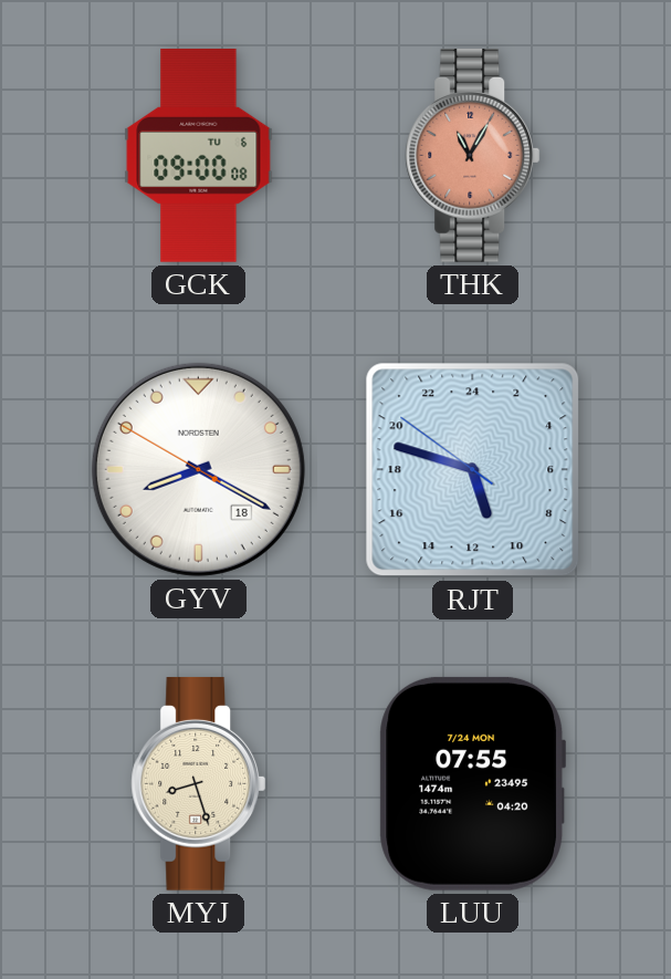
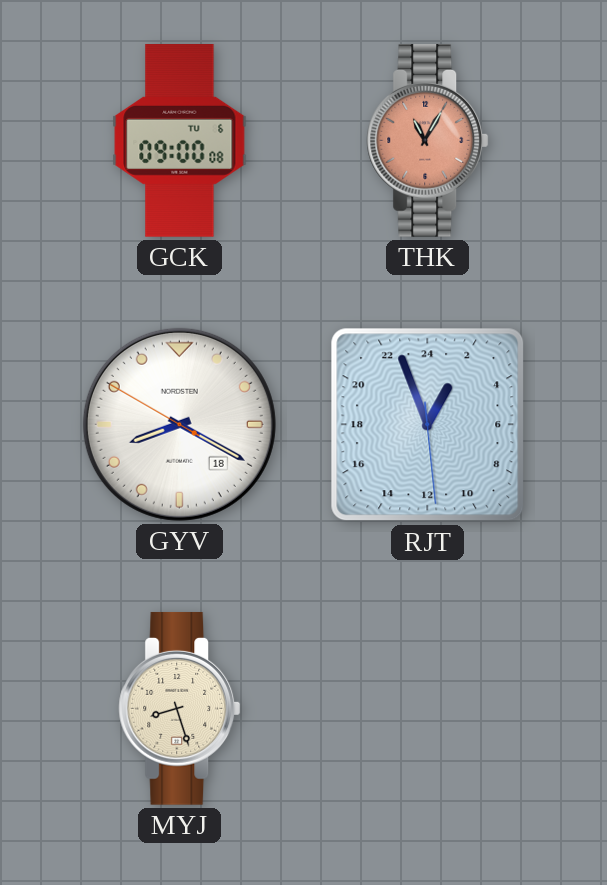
RJT: 10:47 -> 1:56 (428, 425)
LUU: 07:55 -> none (472, 783)
